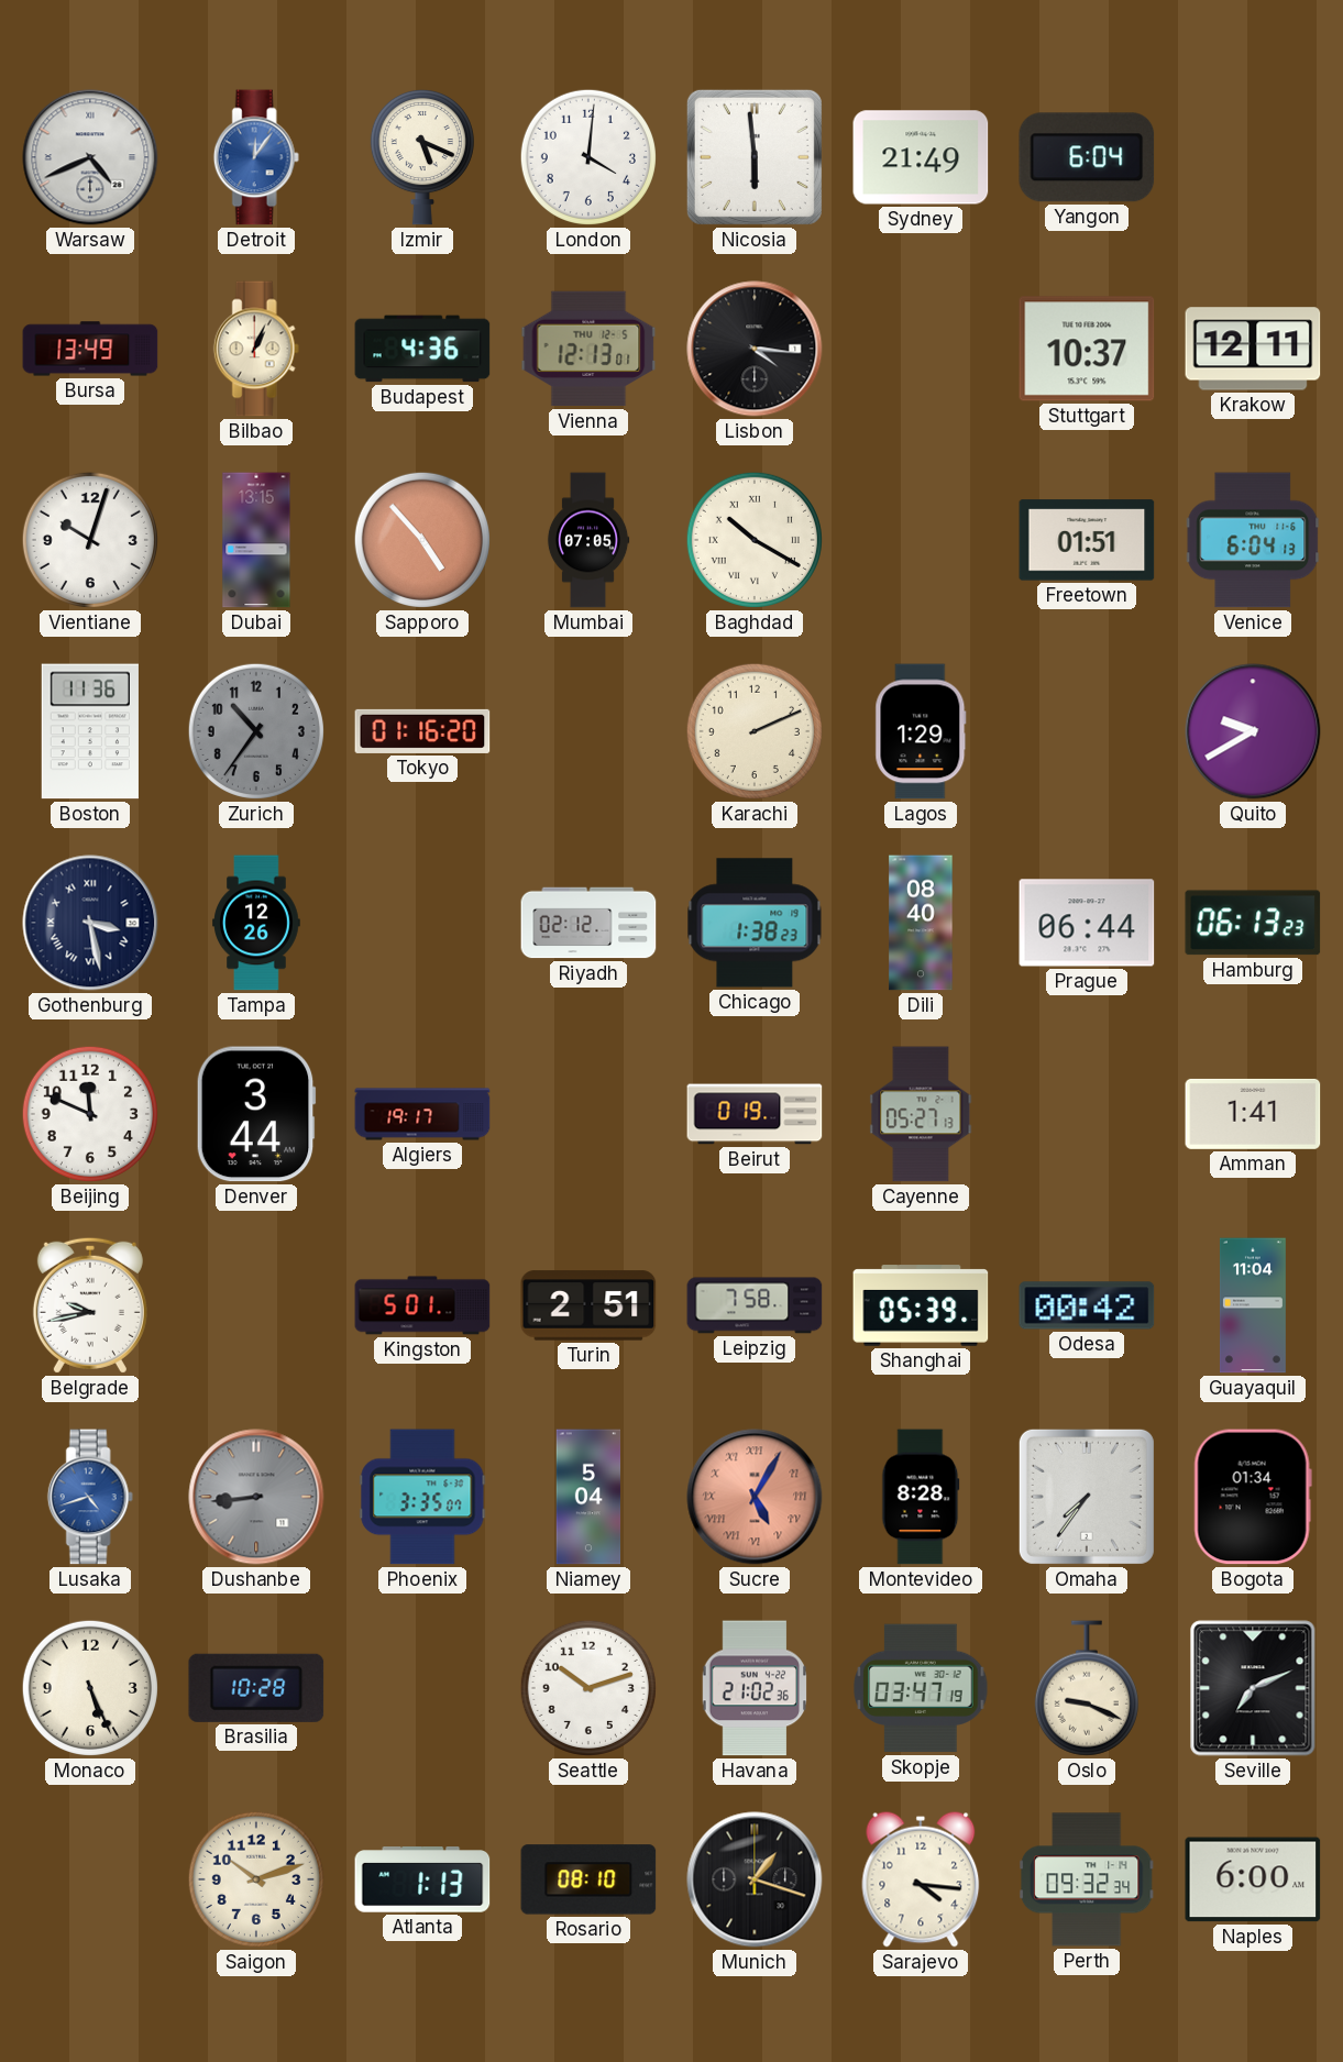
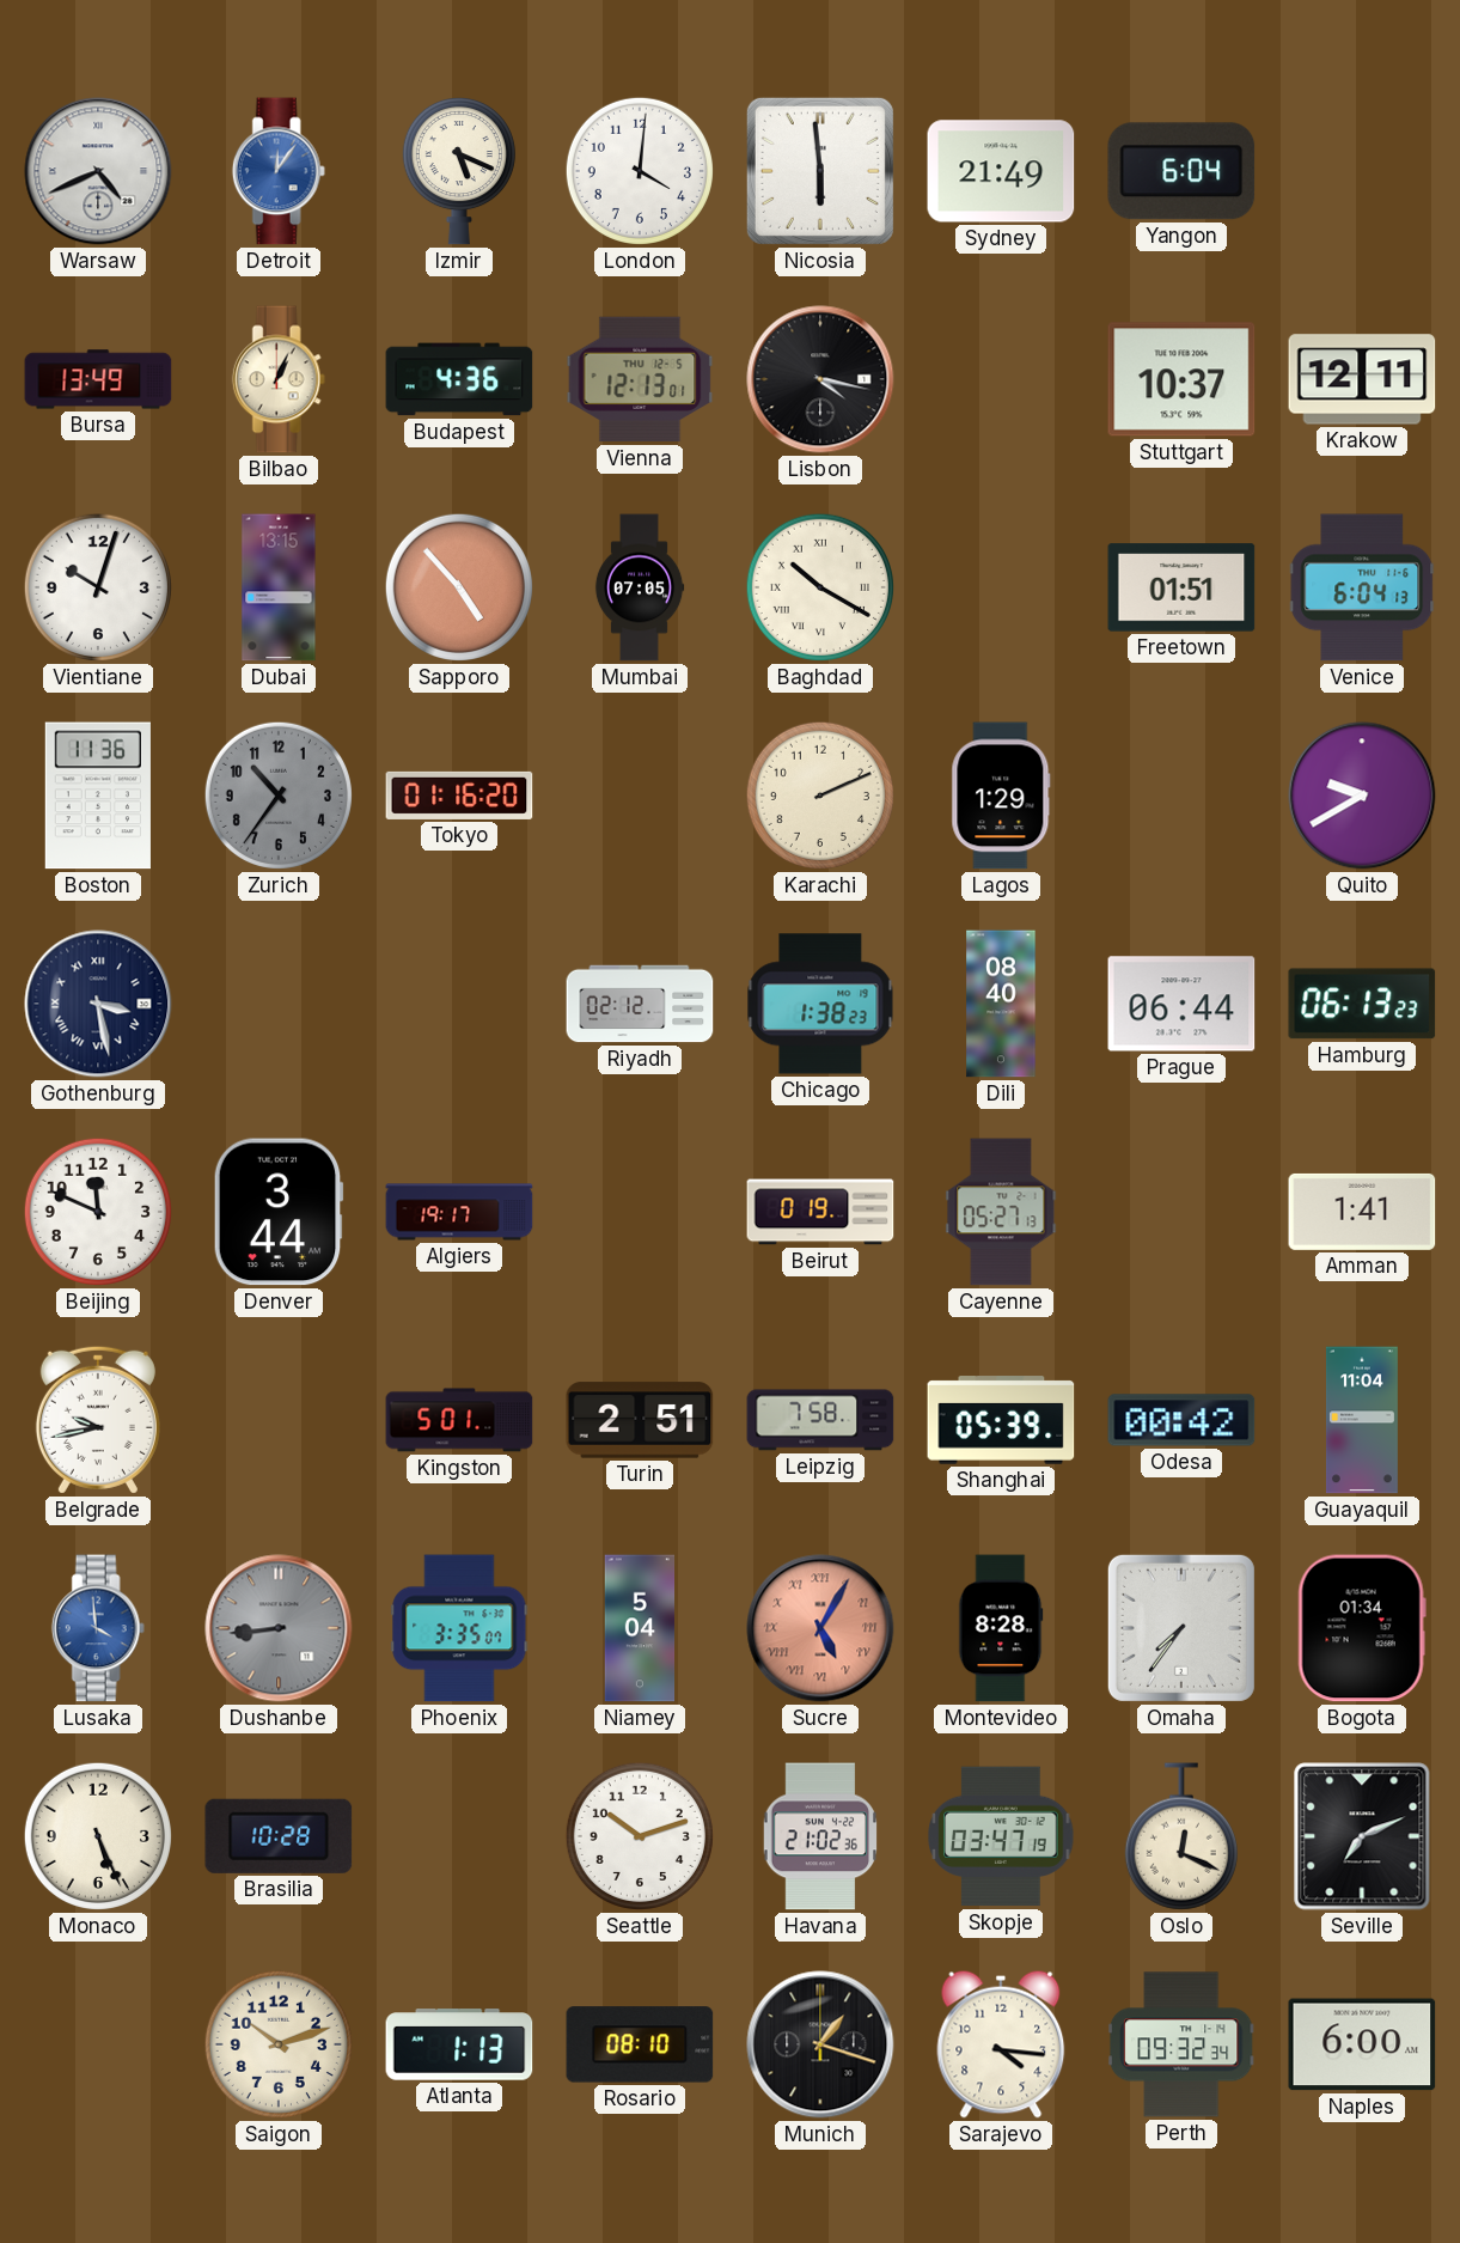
Lisbon: 4:16 -> 4:17 (820, 379)
Tampa: 12:26 -> none (256, 923)
Lusaka: 4:42 -> 3:59 (98, 1628)
Oslo: 9:19 -> 12:19 (1181, 1836)
